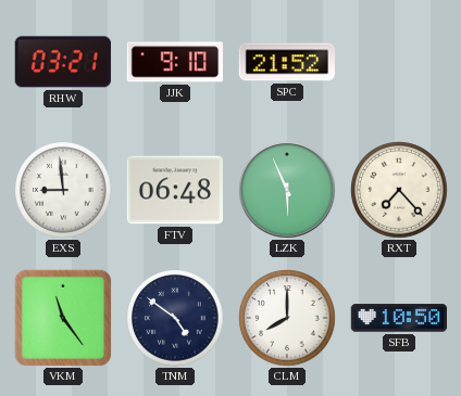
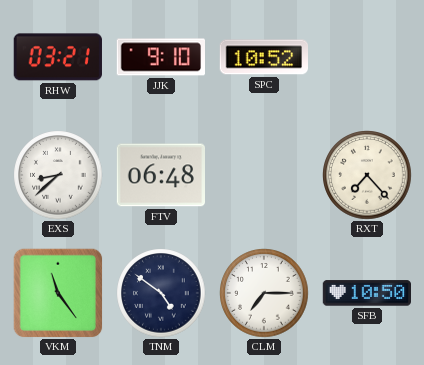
SPC: 21:52 -> 10:52 (263, 57)
EXS: 8:59 -> 8:38 (58, 175)
LZK: 5:56 -> none (287, 190)
CLM: 8:00 -> 7:15 (264, 293)
